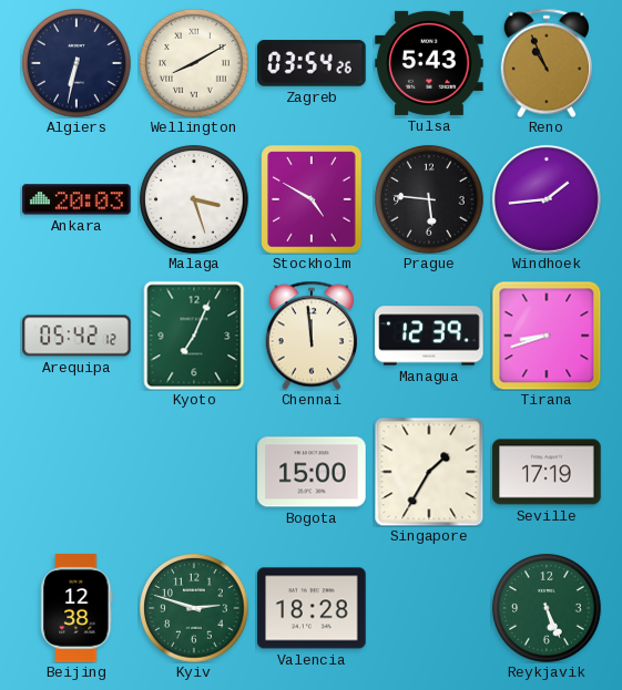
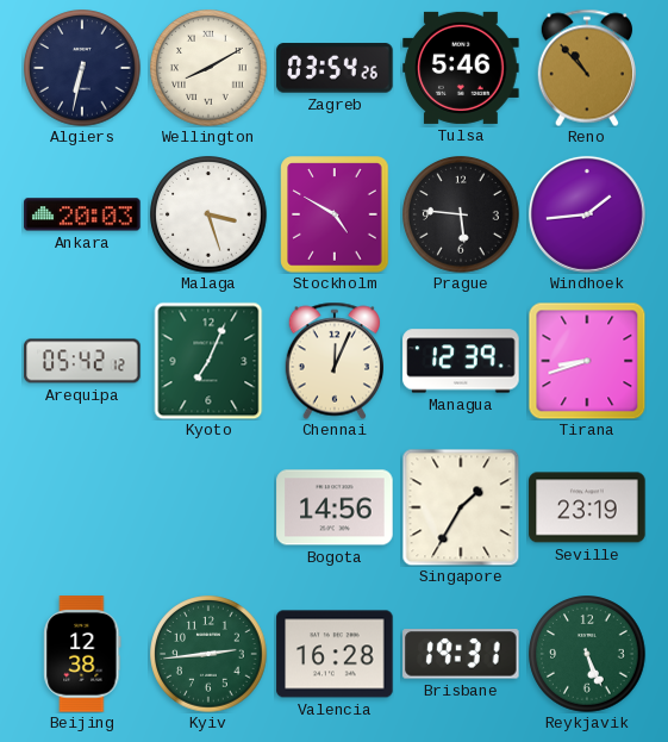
Tulsa: 5:43 -> 5:46 (461, 68)
Reno: 10:56 -> 10:53 (586, 68)
Chennai: 11:59 -> 12:04 (333, 361)
Bogota: 15:00 -> 14:56 (335, 507)
Seville: 17:19 -> 23:19 (587, 507)
Kyiv: 2:48 -> 2:44 (208, 654)
Valencia: 18:28 -> 16:28 (335, 654)
Brisbane: none -> 19:31 (461, 654)
